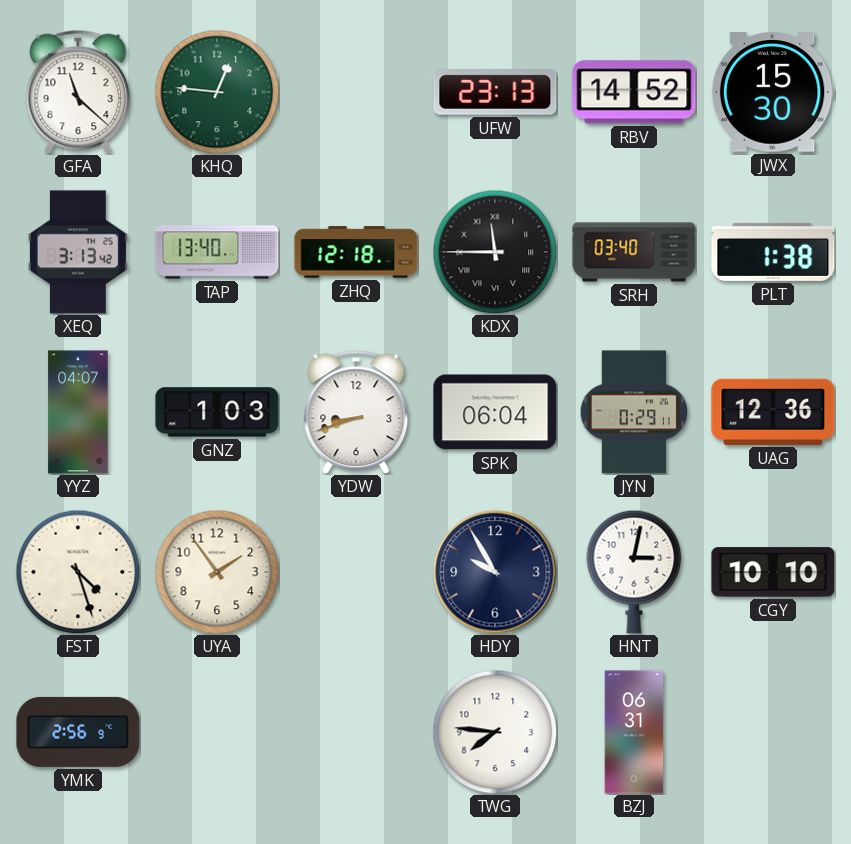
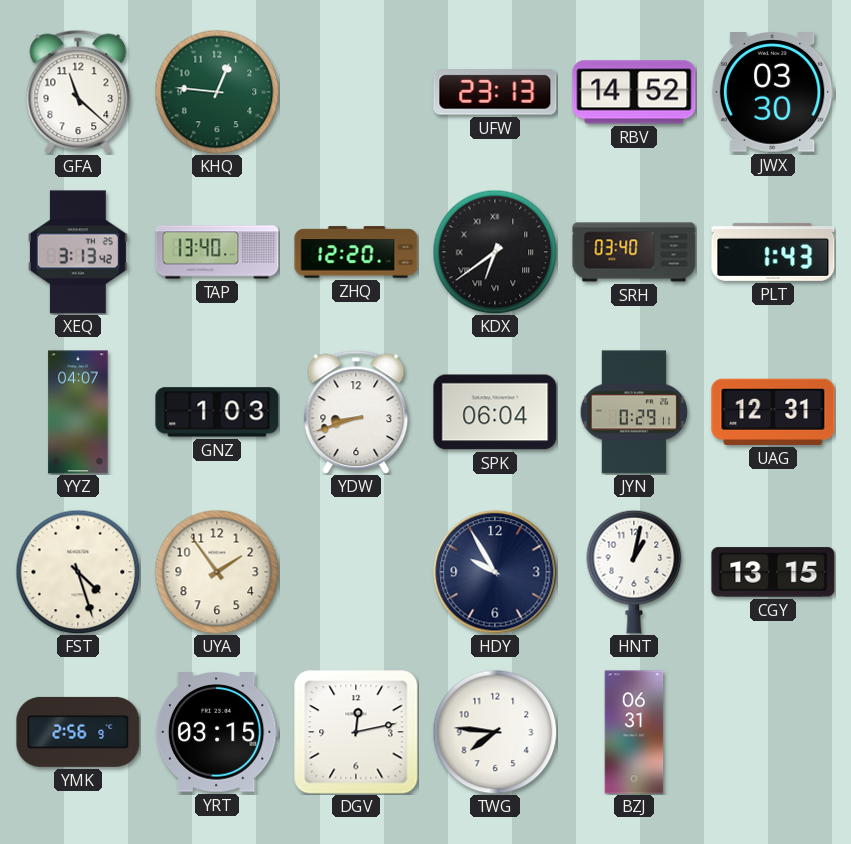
JWX: 15:30 -> 03:30 (773, 92)
ZHQ: 12:18 -> 12:20 (356, 252)
KDX: 11:45 -> 6:39 (495, 252)
PLT: 1:38 -> 1:43 (773, 252)
UAG: 12:36 -> 12:31 (773, 412)
HNT: 3:02 -> 1:02 (634, 572)
CGY: 10:10 -> 13:15 (773, 572)
YRT: none -> 03:15 (217, 732)
DGV: none -> 12:13 (356, 732)
